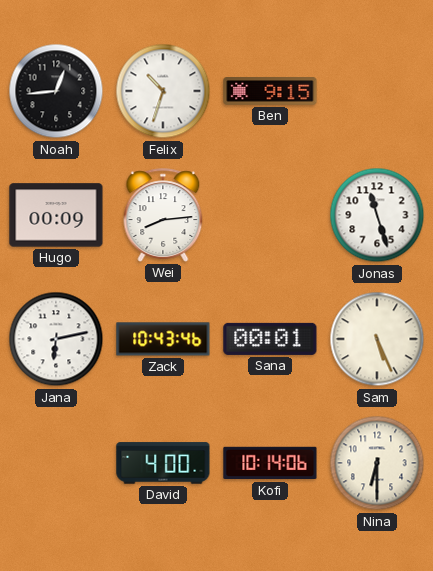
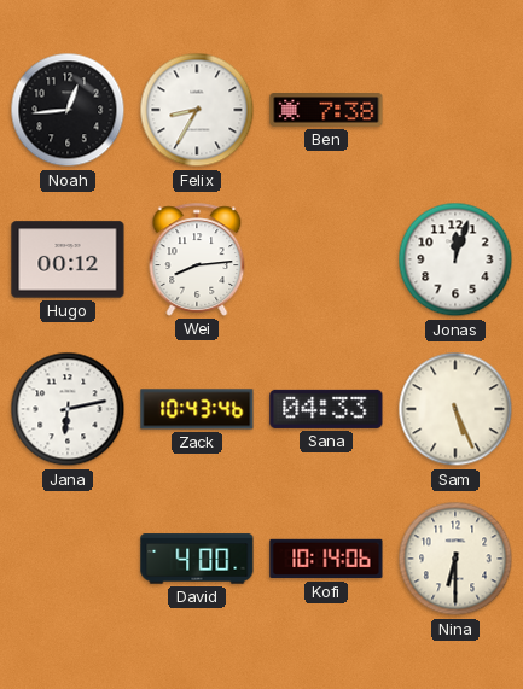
Felix: 10:33 -> 8:35 (197, 110)
Ben: 9:15 -> 7:38 (326, 110)
Hugo: 00:09 -> 00:12 (68, 259)
Jonas: 11:27 -> 12:03 (455, 259)
Sana: 00:01 -> 04:33 (326, 409)
